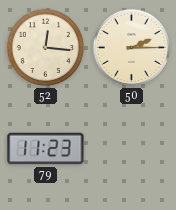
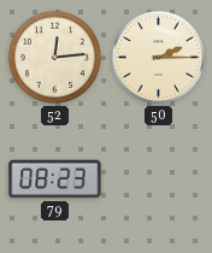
52: 12:16 -> 12:14 (54, 57)
79: 11:23 -> 08:23 (55, 180)
